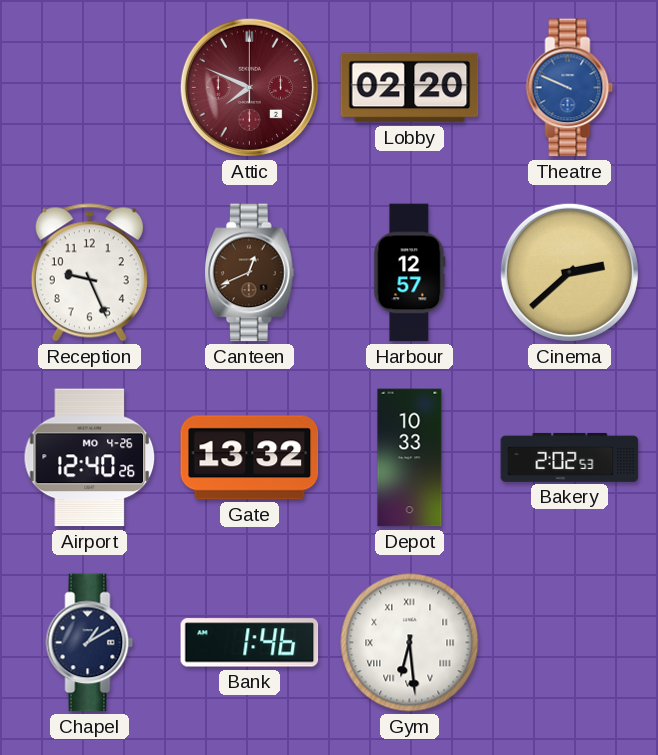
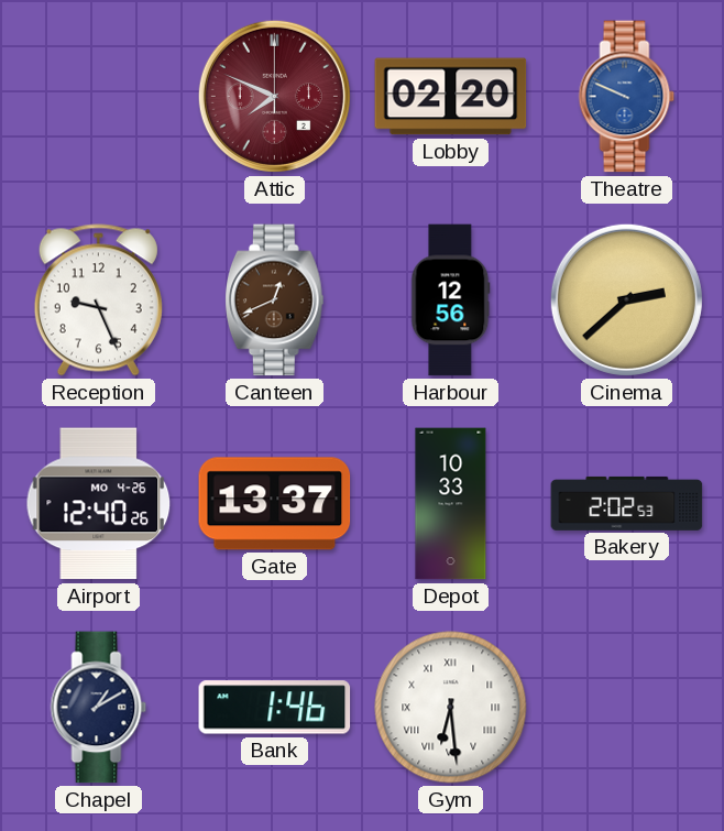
Harbour: 12:57 -> 12:56 (451, 300)
Gate: 13:32 -> 13:37 (275, 504)
